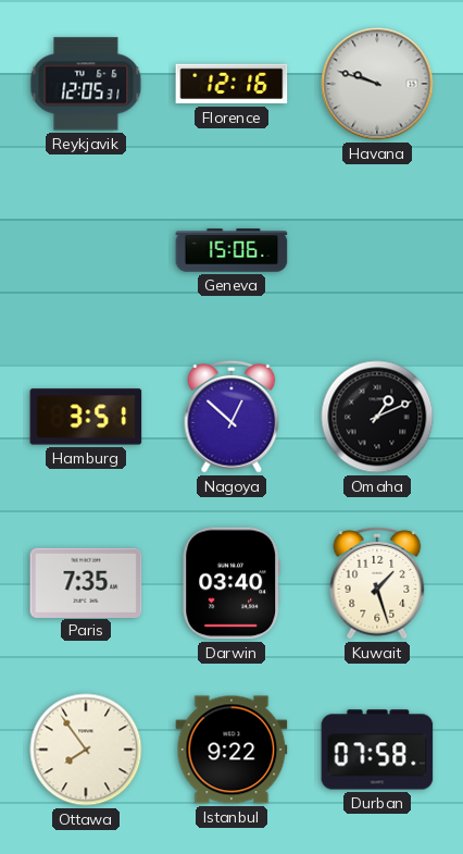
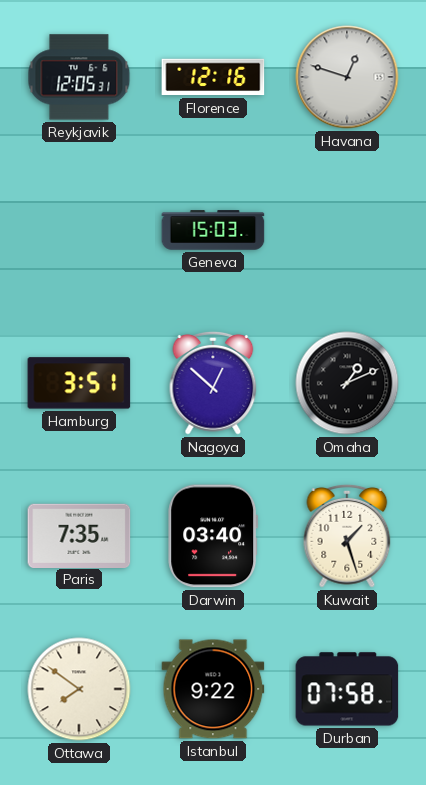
Havana: 9:48 -> 12:48 (347, 77)
Geneva: 15:06 -> 15:03 (213, 230)
Ottawa: 7:54 -> 7:51 (79, 689)
